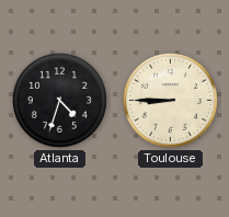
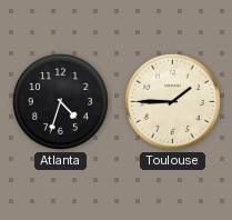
Toulouse: 8:45 -> 1:45 (172, 101)
